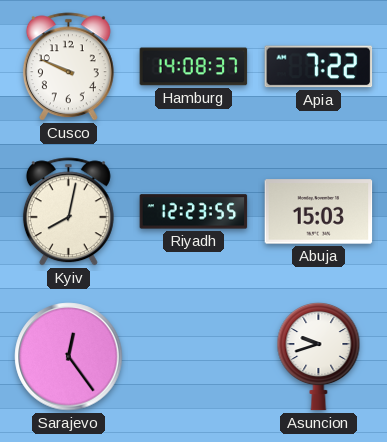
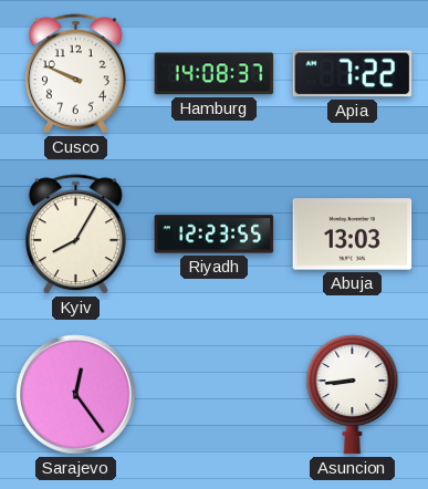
Kyiv: 8:02 -> 8:05 (75, 235)
Abuja: 15:03 -> 13:03 (353, 235)
Asuncion: 9:42 -> 8:44 (353, 394)
